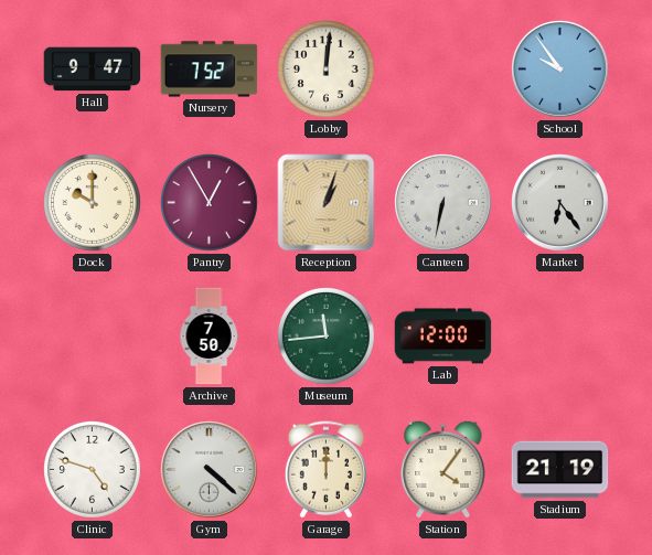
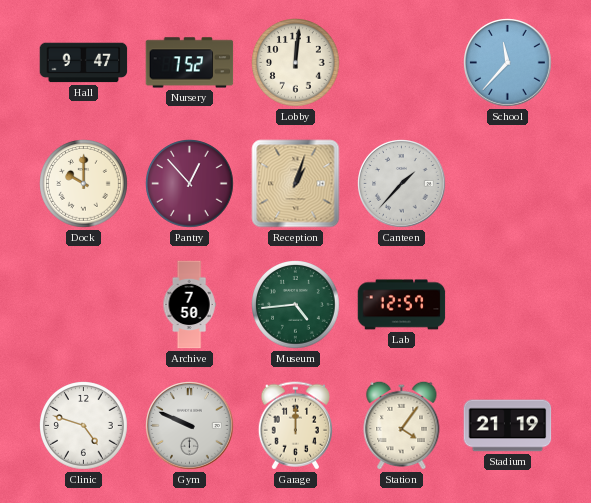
School: 9:54 -> 11:37 (508, 63)
Pantry: 12:55 -> 12:53 (190, 184)
Canteen: 6:32 -> 1:37 (402, 184)
Market: 6:24 -> none (560, 203)
Museum: 11:44 -> 4:44 (296, 305)
Lab: 12:00 -> 12:57 (402, 305)
Gym: 4:22 -> 9:49 (190, 426)
